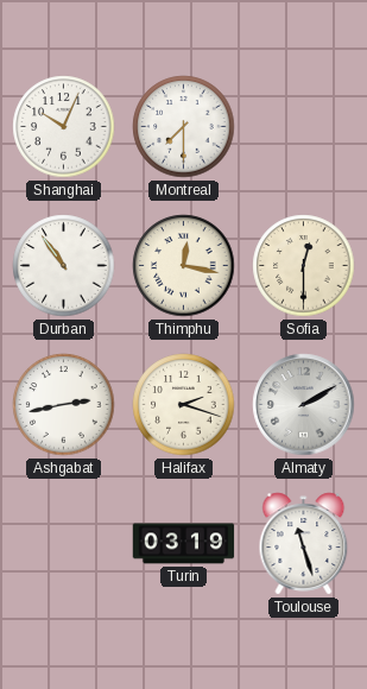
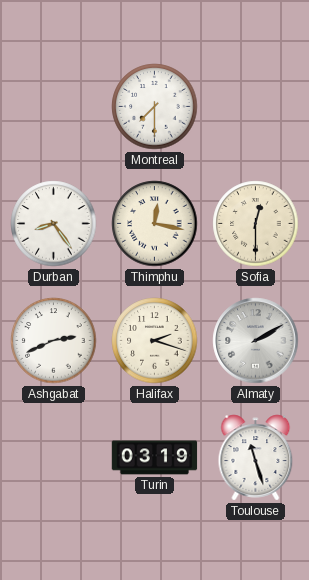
Shanghai: 10:04 -> none (64, 127)
Durban: 10:54 -> 8:24 (54, 224)
Ashgabat: 2:43 -> 2:41 (54, 341)
